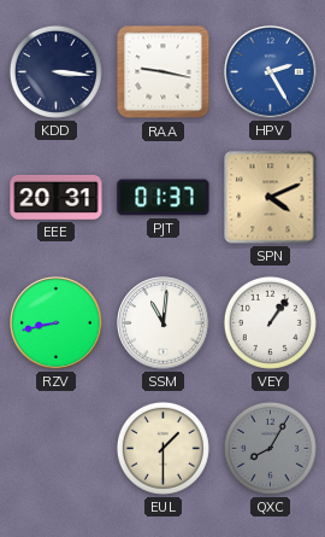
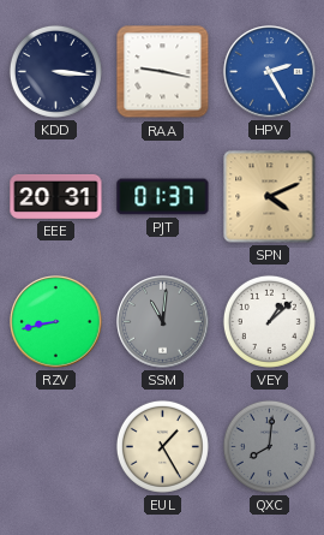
SSM dial: white -> grey (163, 322)
VEY: 1:06 -> 1:08 (269, 321)
EUL: 1:30 -> 1:25 (162, 446)
QXC: 8:05 -> 8:01 (269, 446)
